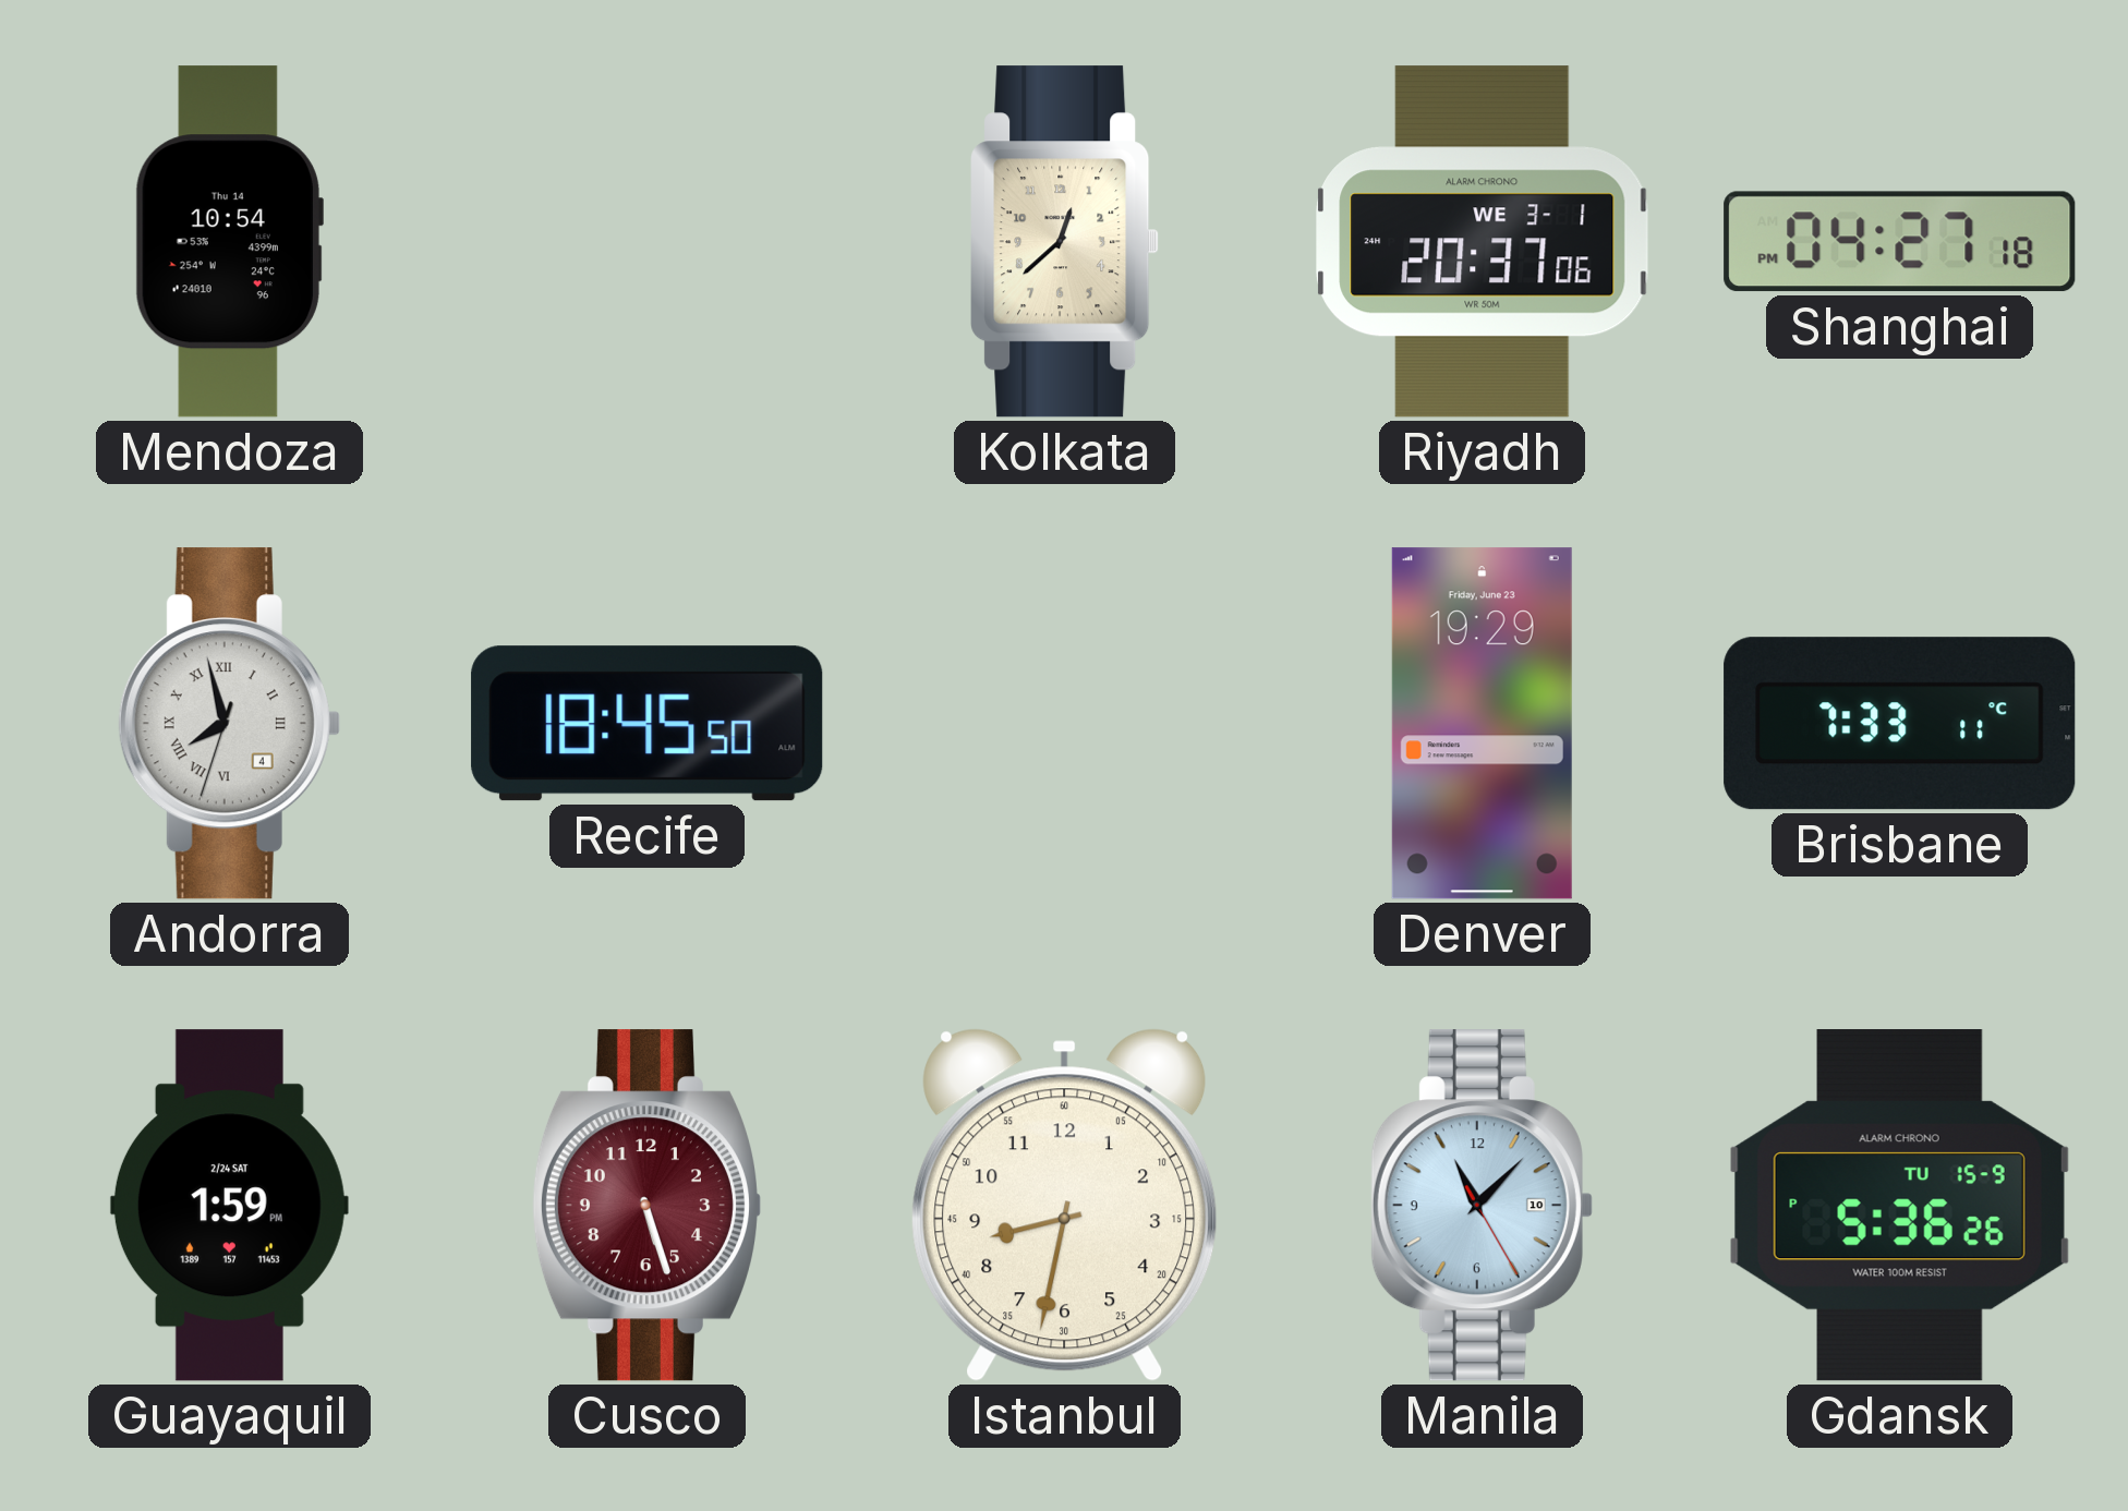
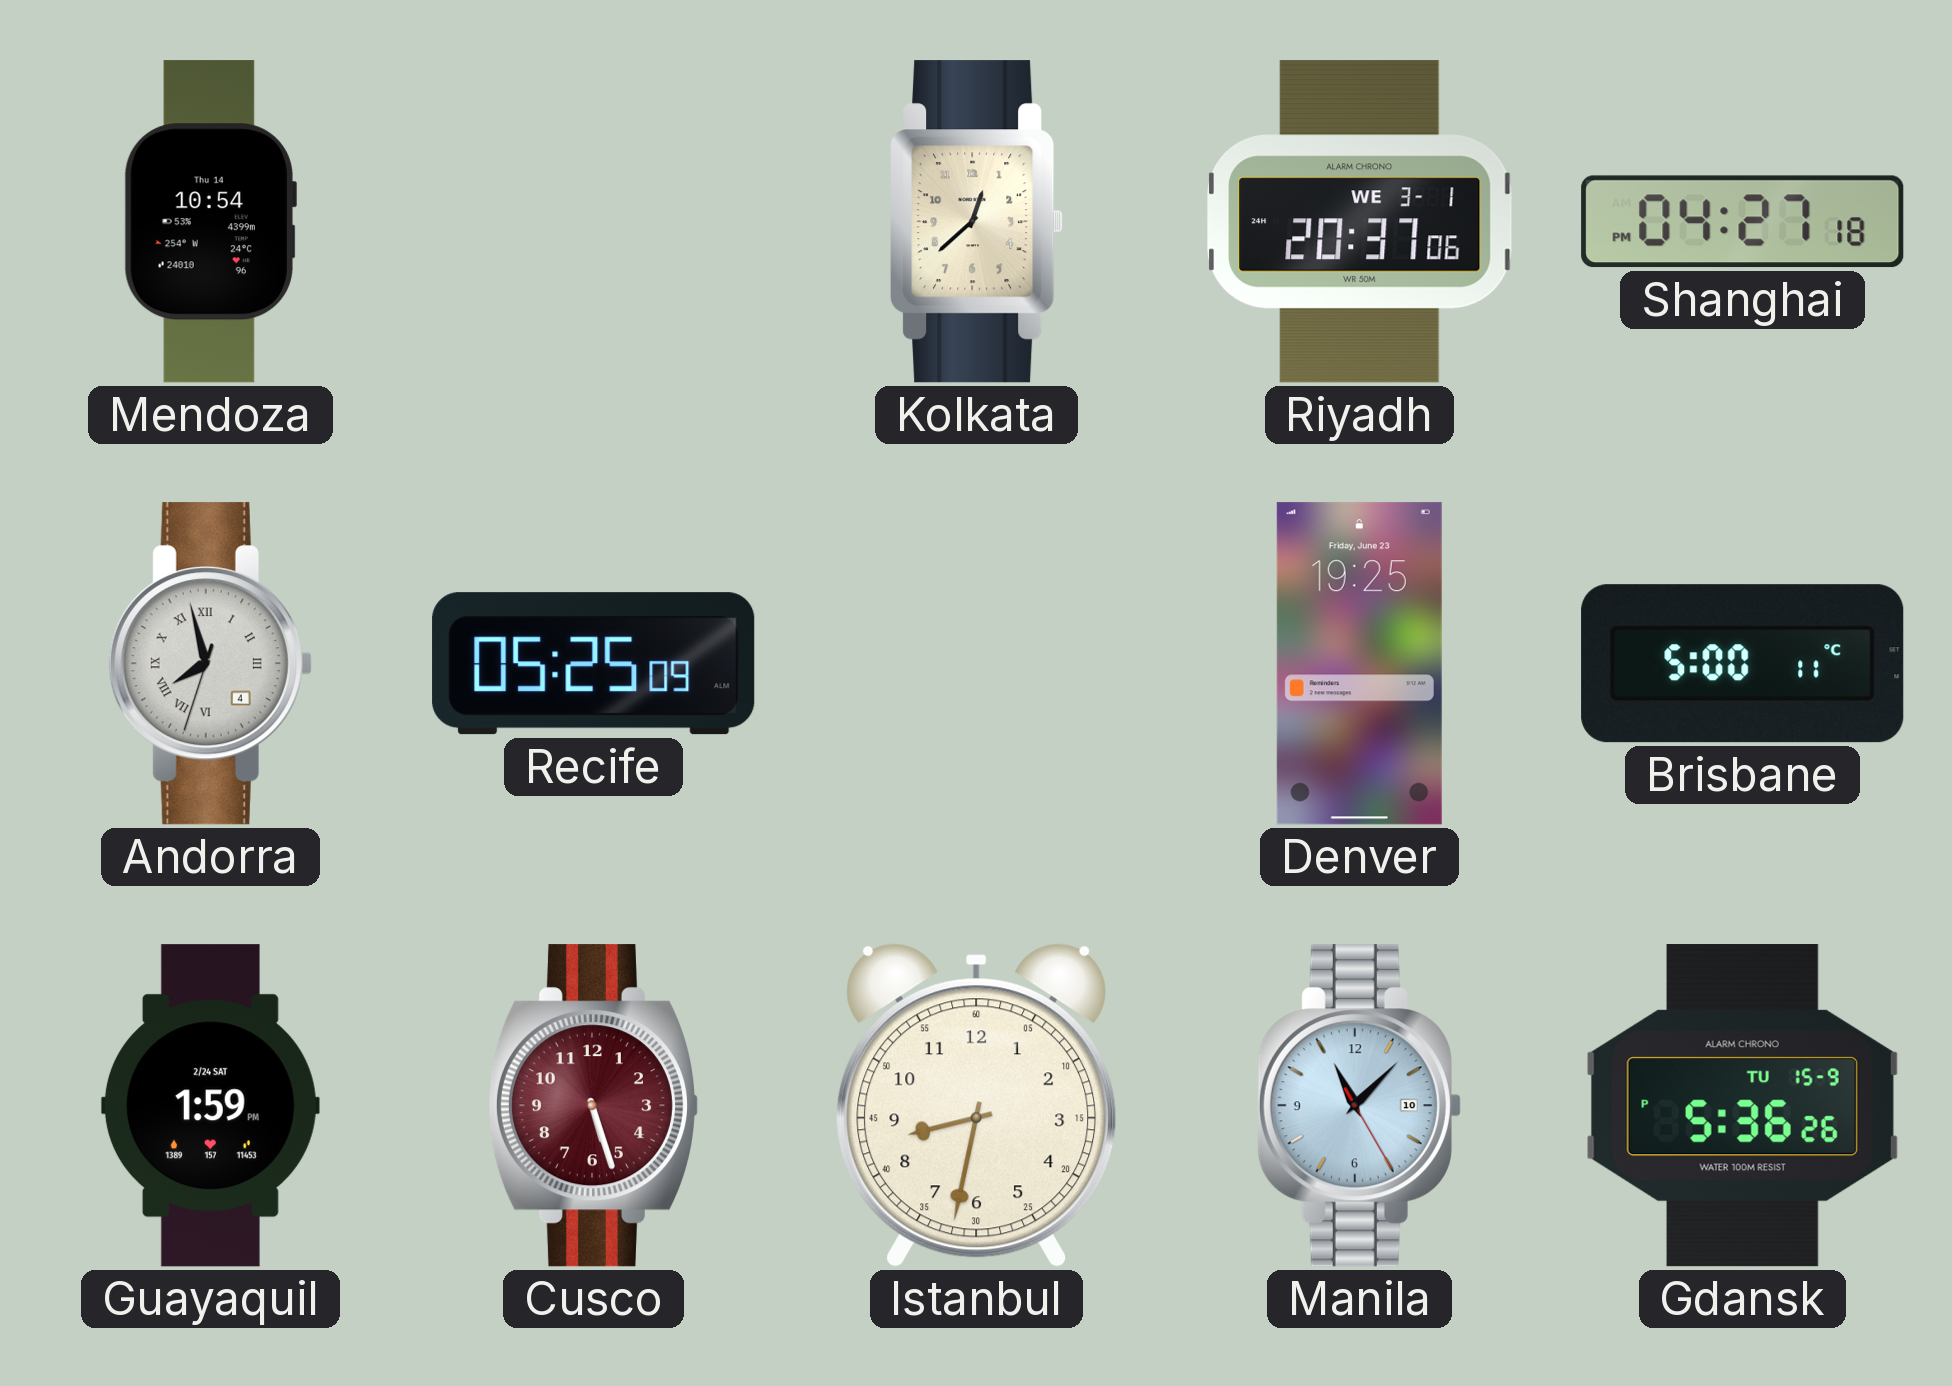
Recife: 18:45 -> 05:25 (594, 664)
Denver: 19:29 -> 19:25 (1359, 664)
Brisbane: 7:33 -> 5:00 (1743, 664)
